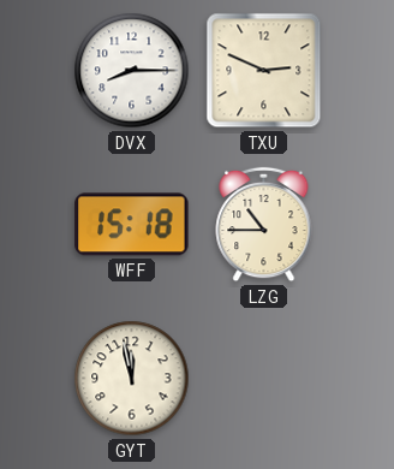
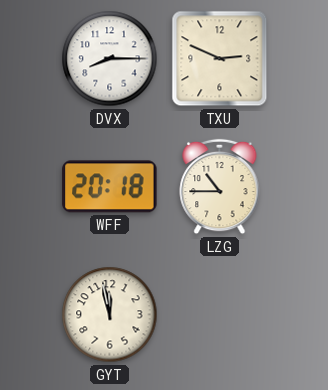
WFF: 15:18 -> 20:18 (110, 187)
